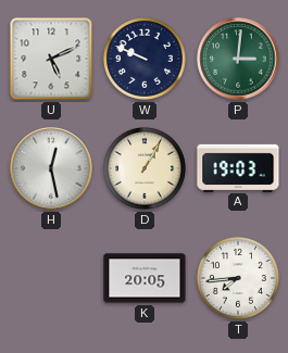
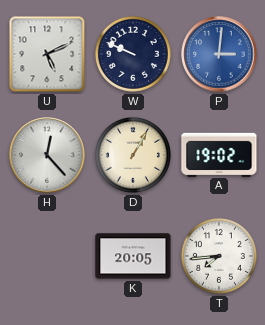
P dial: green -> blue (219, 54)
H: 12:28 -> 12:23 (47, 155)
A: 19:03 -> 19:02 (219, 154)
